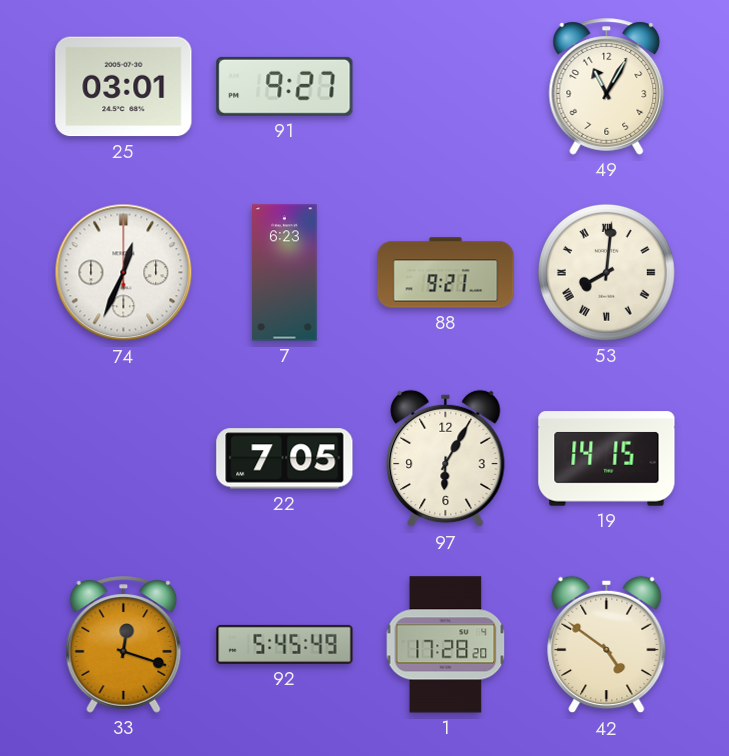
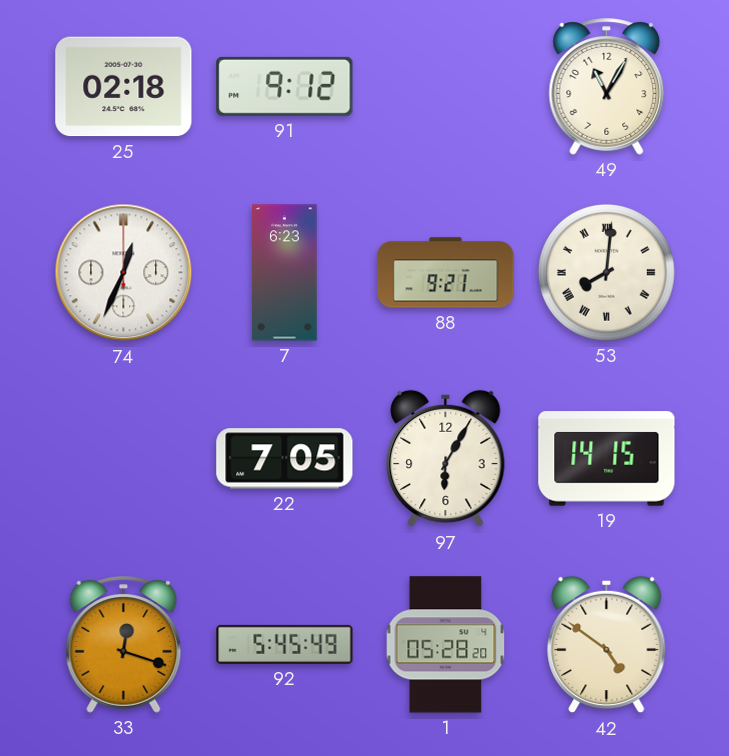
25: 03:01 -> 02:18 (124, 87)
91: 9:27 -> 9:12 (285, 86)
1: 17:28 -> 05:28 (446, 645)
